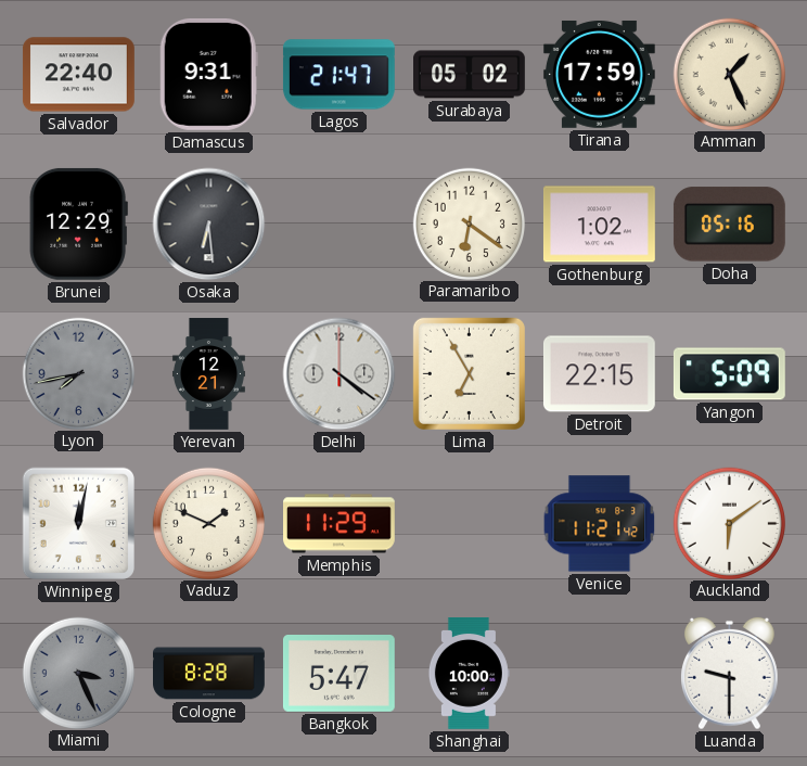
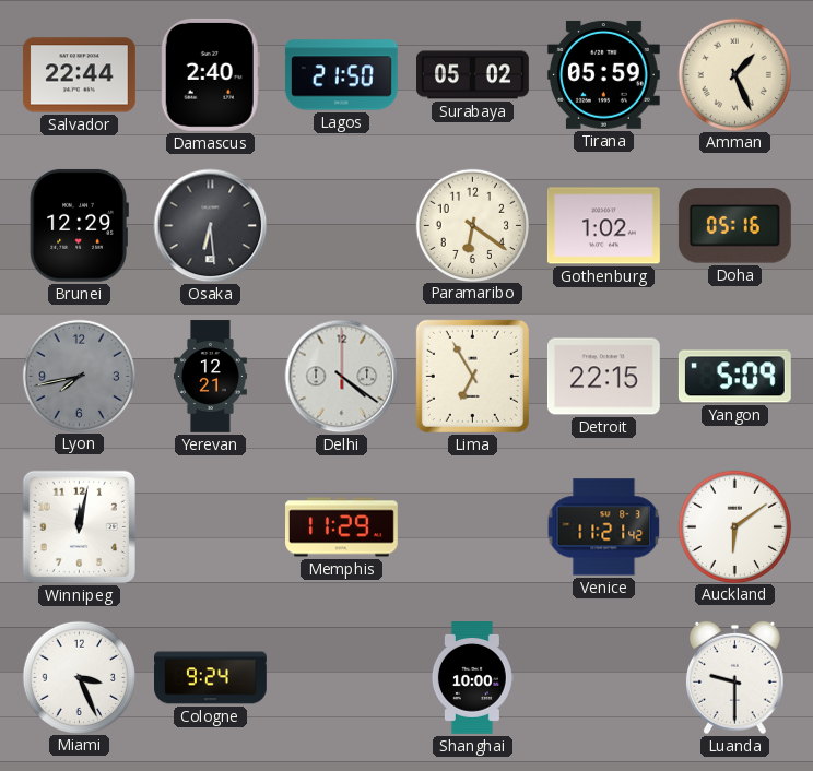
Salvador: 22:40 -> 22:44 (79, 75)
Damascus: 9:31 -> 2:40 (210, 74)
Lagos: 21:47 -> 21:50 (341, 75)
Tirana: 17:59 -> 05:59 (603, 74)
Vaduz: 1:49 -> none (208, 523)
Miami dial: grey -> white (79, 677)
Cologne: 8:28 -> 9:24 (211, 678)
Bangkok: 5:47 -> none (338, 674)
